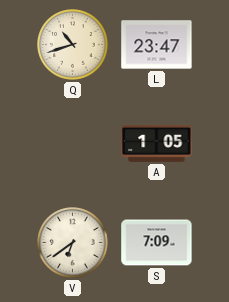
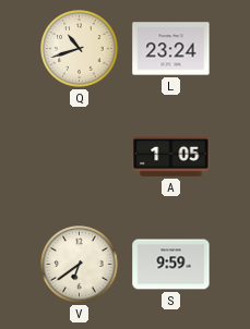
L: 23:47 -> 23:24 (171, 49)
S: 7:09 -> 9:59 (171, 265)
